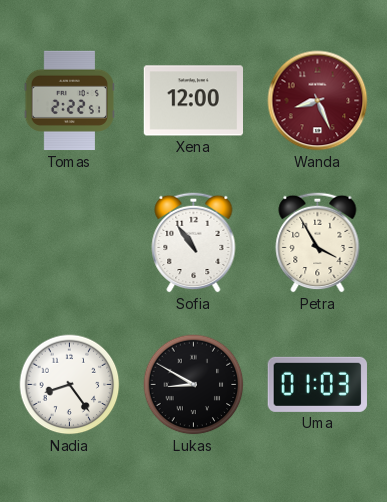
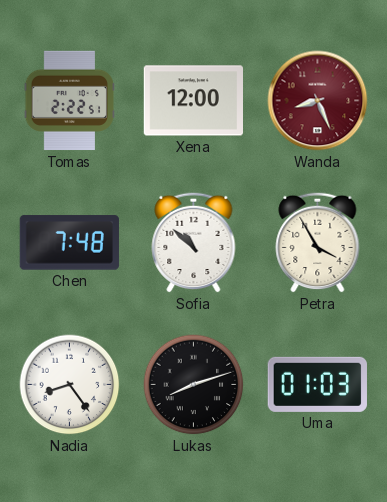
Chen: none -> 7:48 (69, 243)
Sofia: 10:54 -> 10:52 (194, 242)
Lukas: 8:50 -> 8:12 (194, 385)
